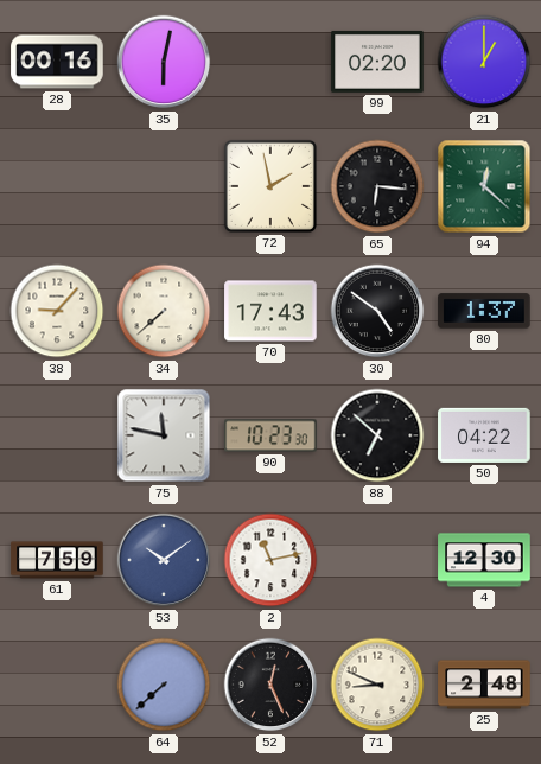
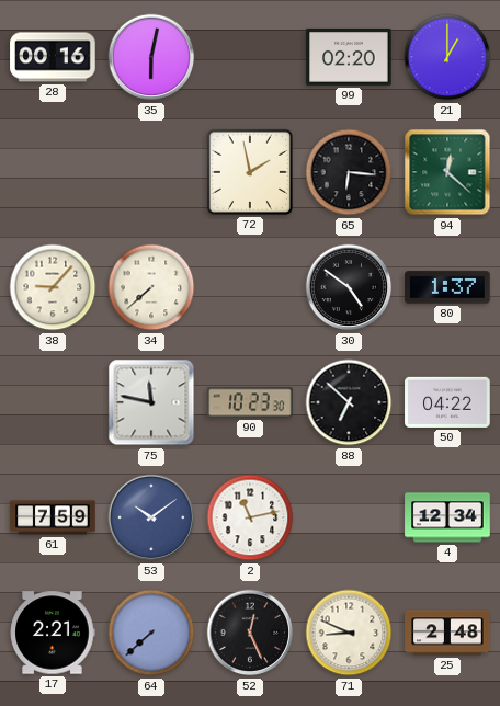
70: 17:43 -> none (270, 311)
4: 12:30 -> 12:34 (447, 517)
17: none -> 2:21 (53, 633)
